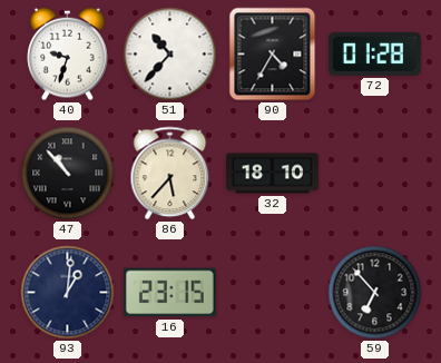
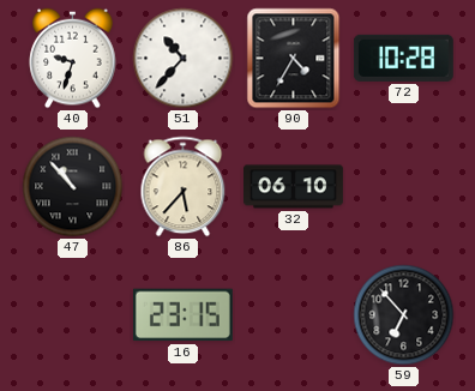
72: 01:28 -> 10:28 (403, 58)
32: 18:10 -> 06:10 (294, 187)
93: 1:01 -> none (68, 293)
